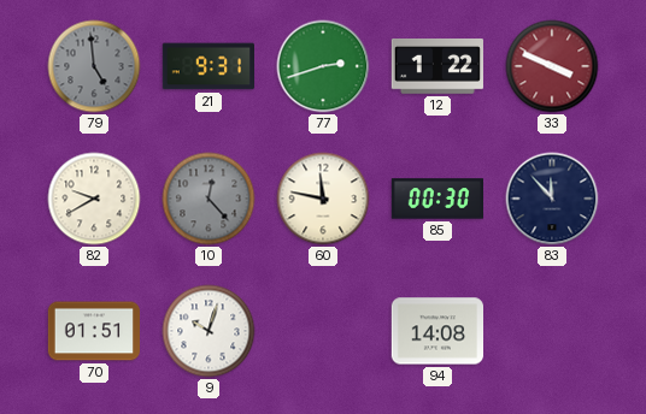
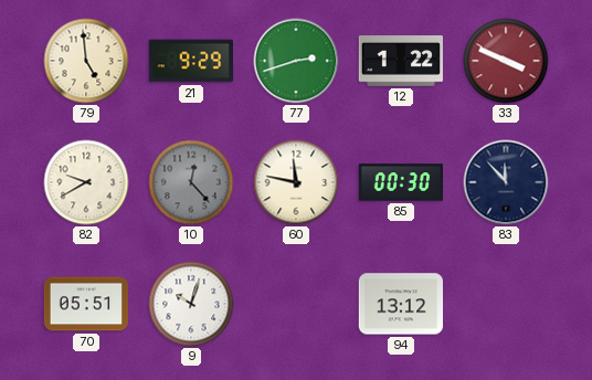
79 dial: grey -> cream (86, 61)
21: 9:31 -> 9:29 (190, 61)
70: 01:51 -> 05:51 (85, 304)
94: 14:08 -> 13:12 (400, 304)
